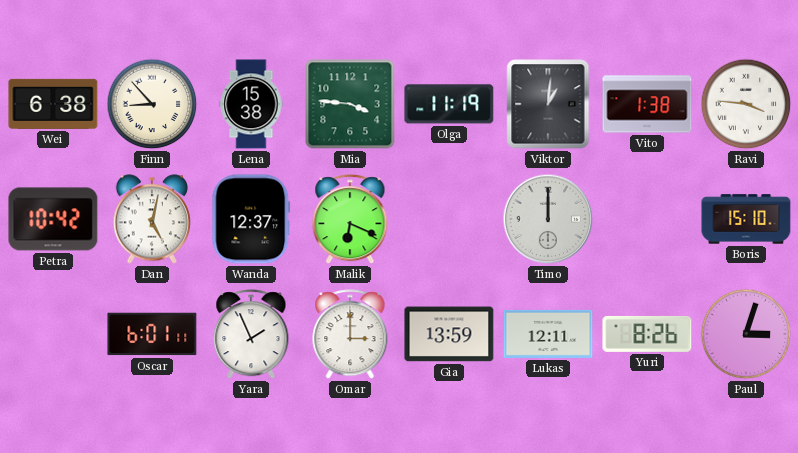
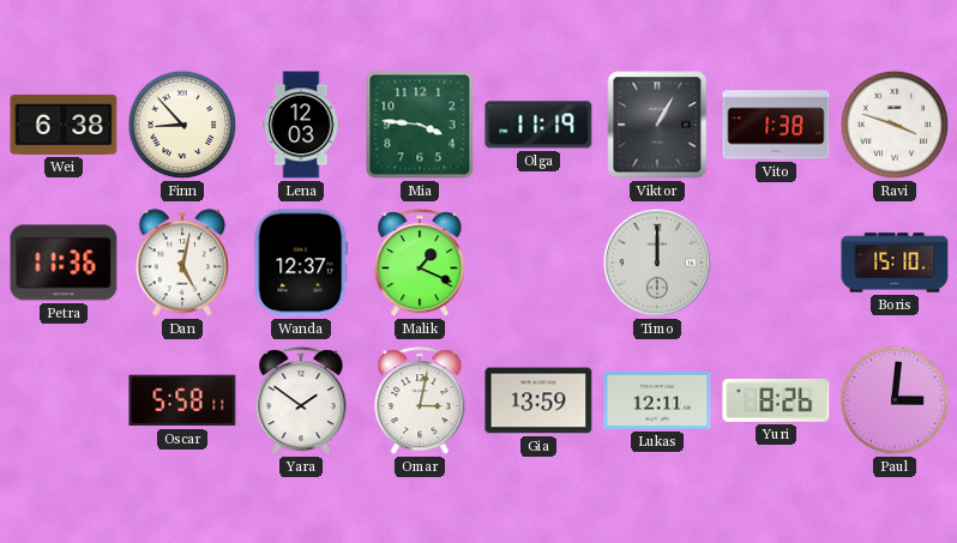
Lena: 15:38 -> 12:03 (301, 125)
Viktor: 1:01 -> 1:05 (657, 125)
Ravi: 3:46 -> 3:48 (895, 125)
Petra: 10:42 -> 11:36 (64, 263)
Malik: 6:19 -> 1:19 (420, 264)
Oscar: 6:01 -> 5:58 (182, 400)
Yara: 1:56 -> 1:51 (301, 402)
Omar: 3:00 -> 3:02 (420, 402)
Paul: 3:03 -> 3:01 (895, 400)
